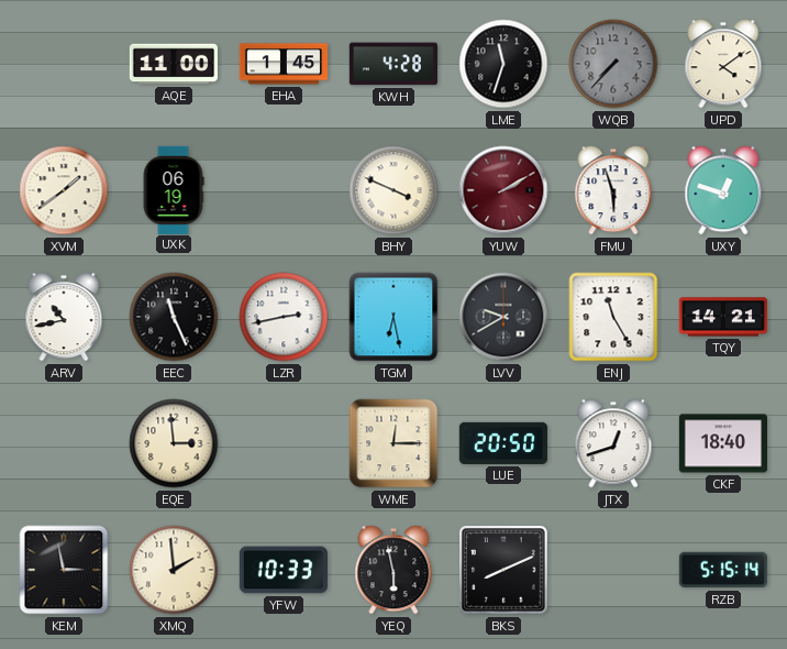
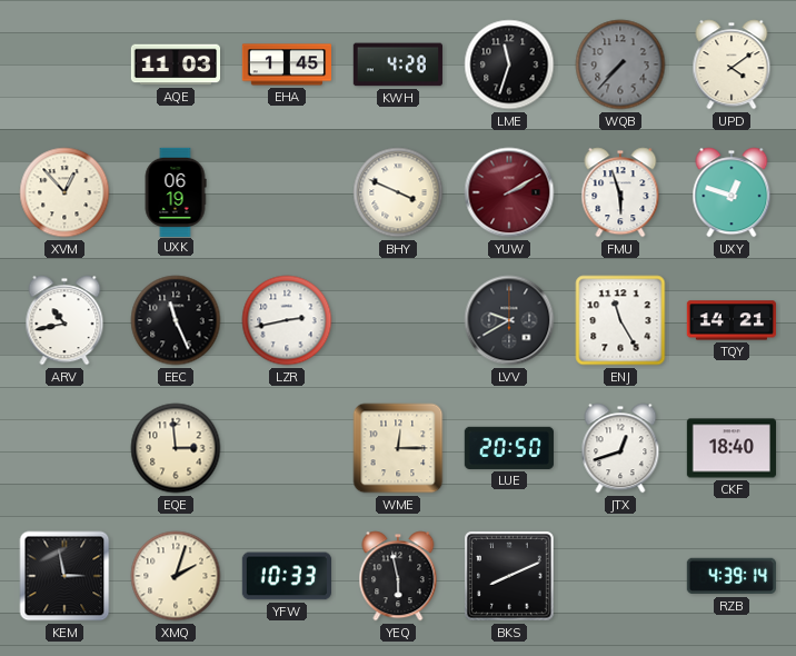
AQE: 11:00 -> 11:03 (175, 64)
XVM: 1:39 -> 12:53 (64, 192)
TGM: 6:28 -> none (393, 317)
XMQ: 1:59 -> 2:03 (176, 576)
RZB: 5:15 -> 4:39 (732, 576)
